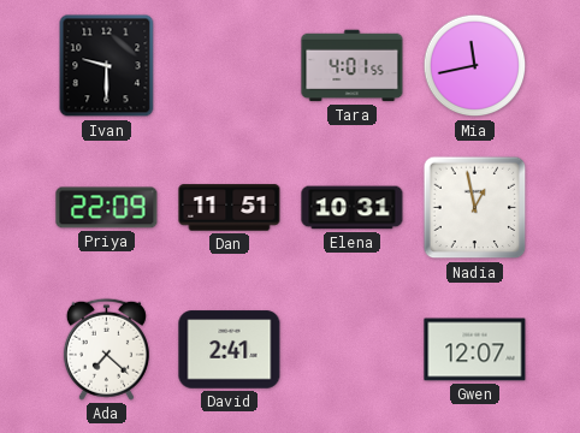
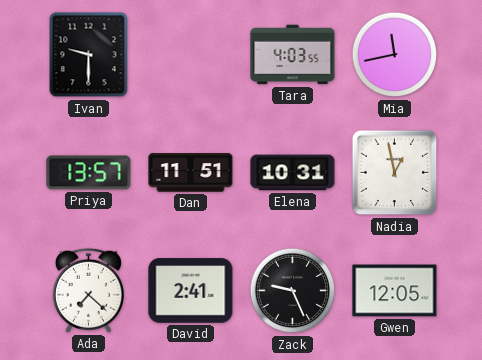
Tara: 4:01 -> 4:03 (293, 55)
Priya: 22:09 -> 13:57 (89, 173)
Zack: none -> 9:26 (293, 291)
Gwen: 12:07 -> 12:05 (395, 291)
